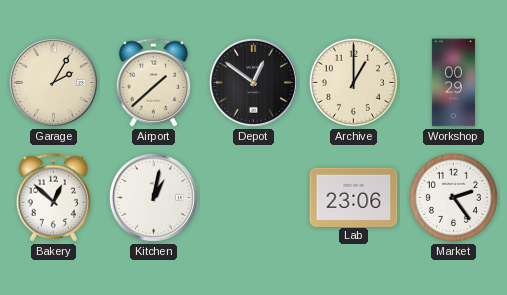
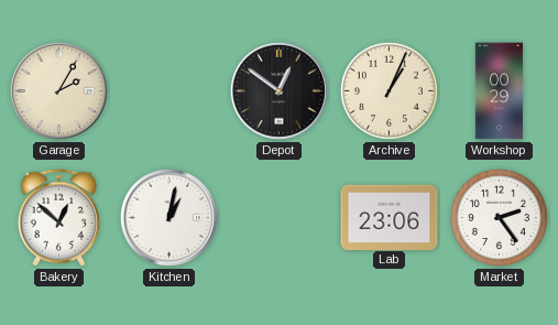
Airport: 1:38 -> none (154, 83)
Archive: 1:00 -> 1:04 (389, 90)
